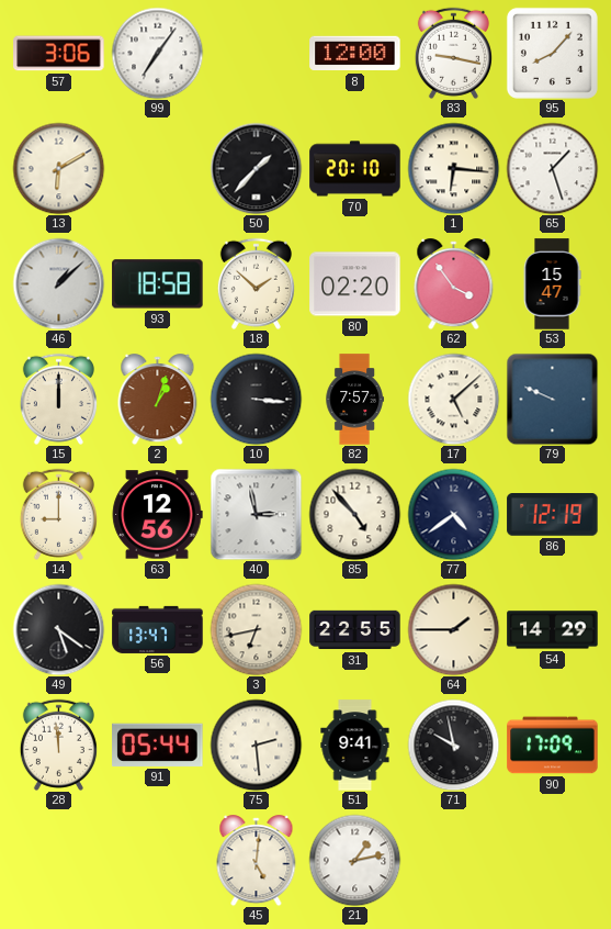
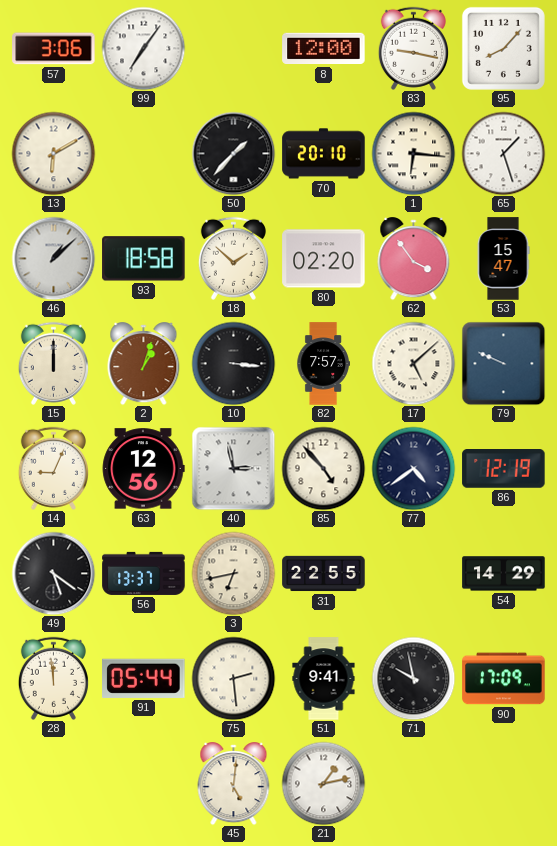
14: 9:00 -> 9:04 (53, 468)
56: 13:47 -> 13:37 (144, 573)
64: 1:45 -> none (453, 629)
